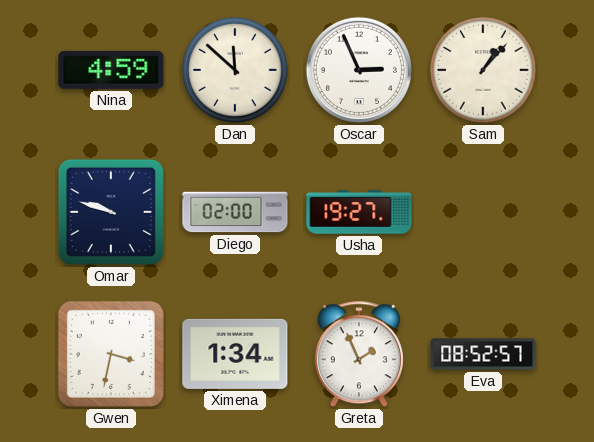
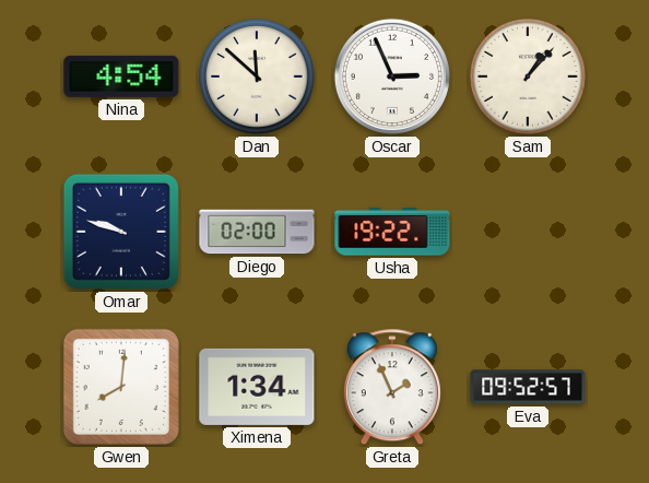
Nina: 4:59 -> 4:54 (121, 76)
Usha: 19:27 -> 19:22 (392, 232)
Gwen: 3:32 -> 8:01 (121, 387)
Eva: 08:52 -> 09:52 (528, 387)
